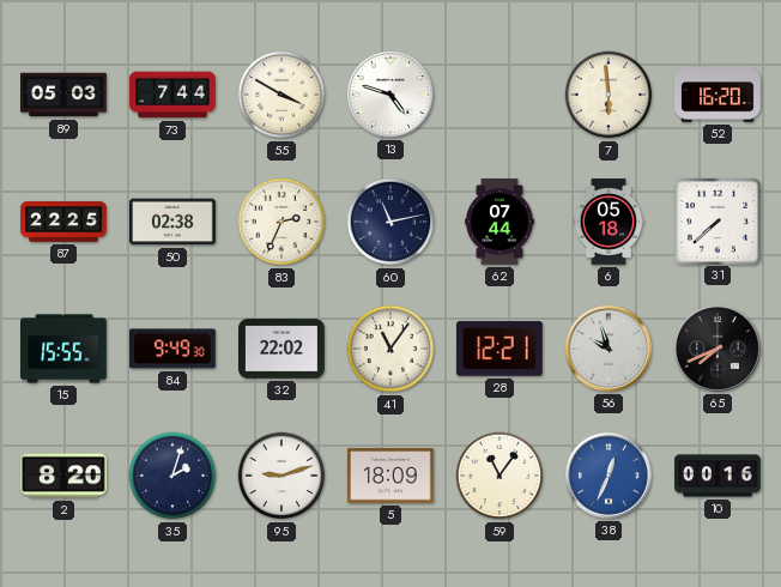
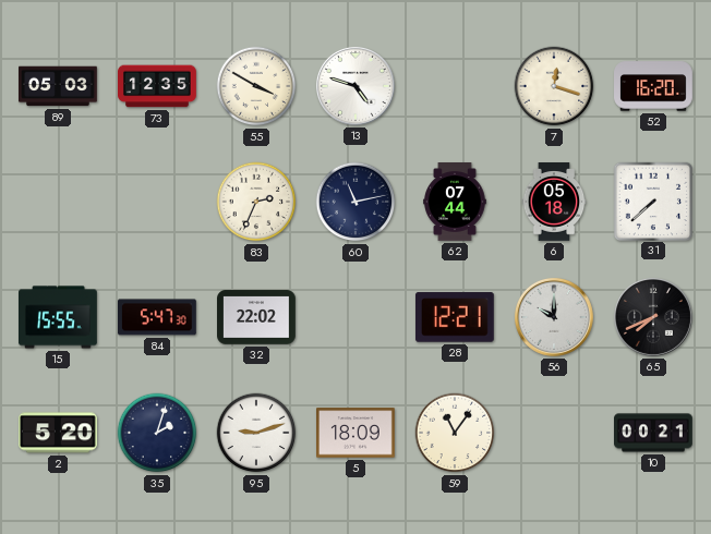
73: 7:44 -> 12:35 (158, 86)
7: 5:59 -> 12:18 (554, 86)
87: 22:25 -> none (63, 222)
50: 02:38 -> none (174, 222)
84: 9:49 -> 5:47 (157, 317)
41: 11:06 -> none (390, 349)
56: 9:57 -> 10:00 (554, 317)
2: 8:20 -> 5:20 (59, 433)
38: 12:34 -> none (609, 476)
10: 00:16 -> 00:21 (654, 433)
